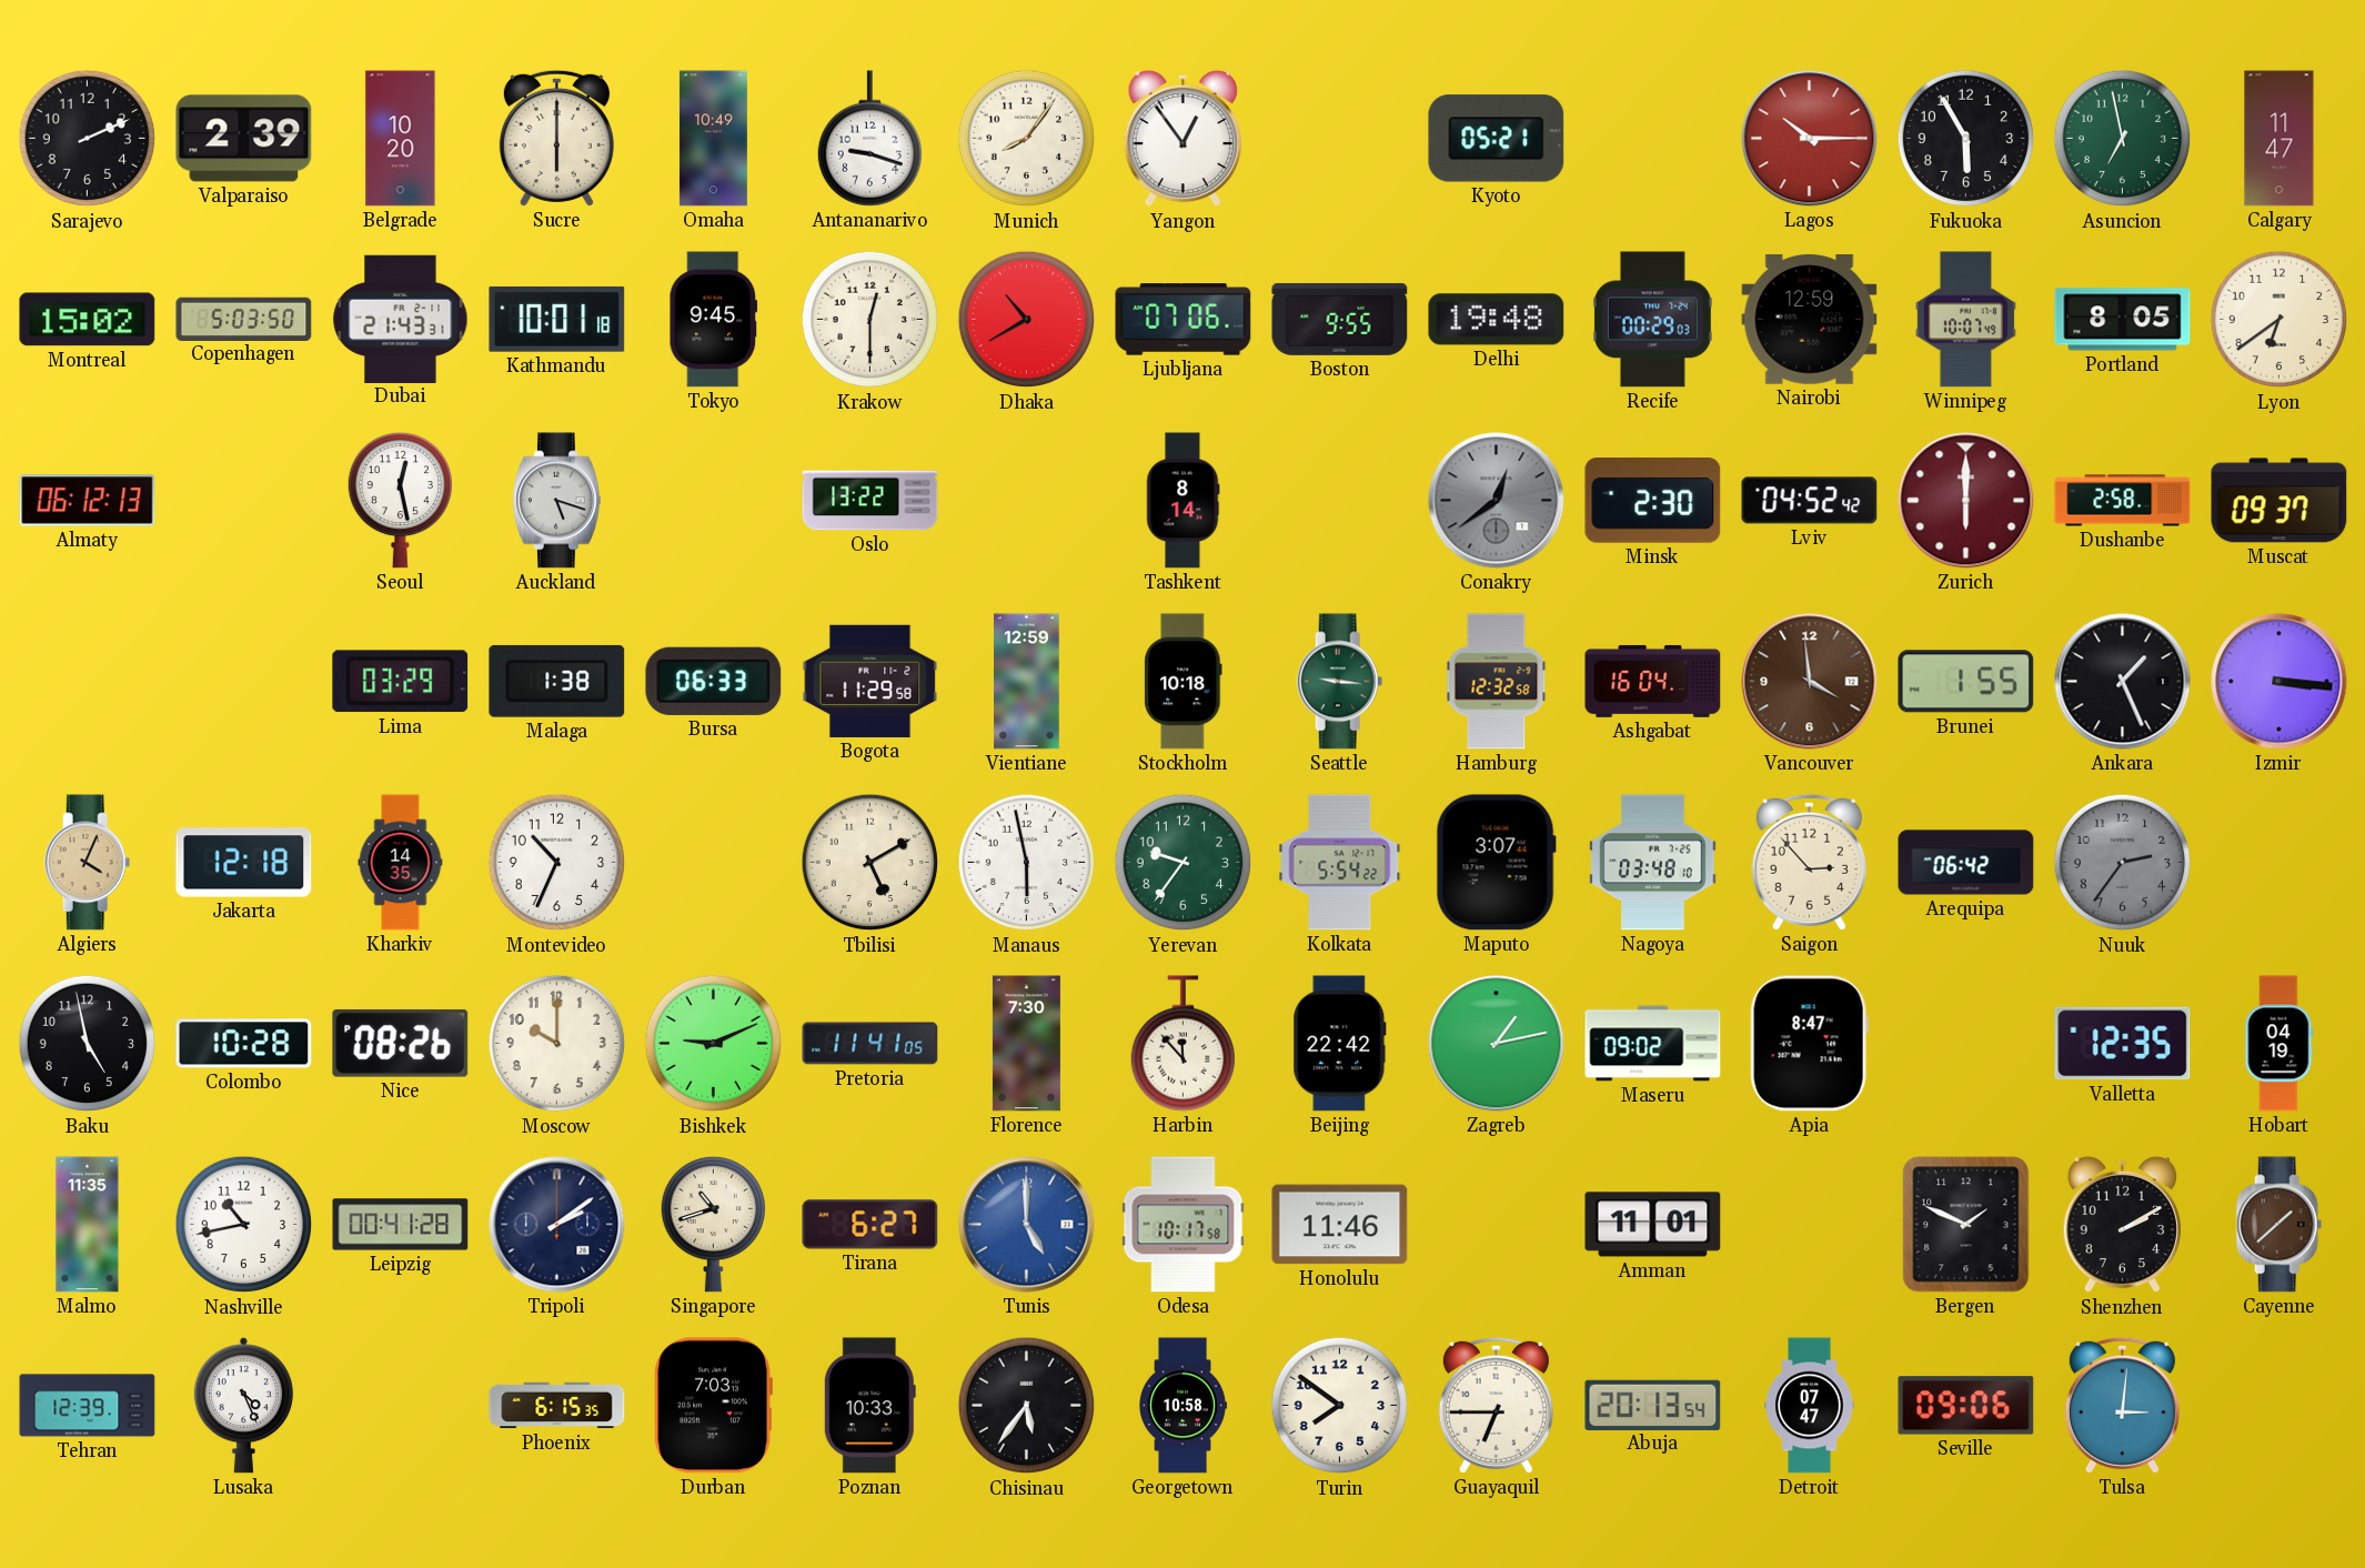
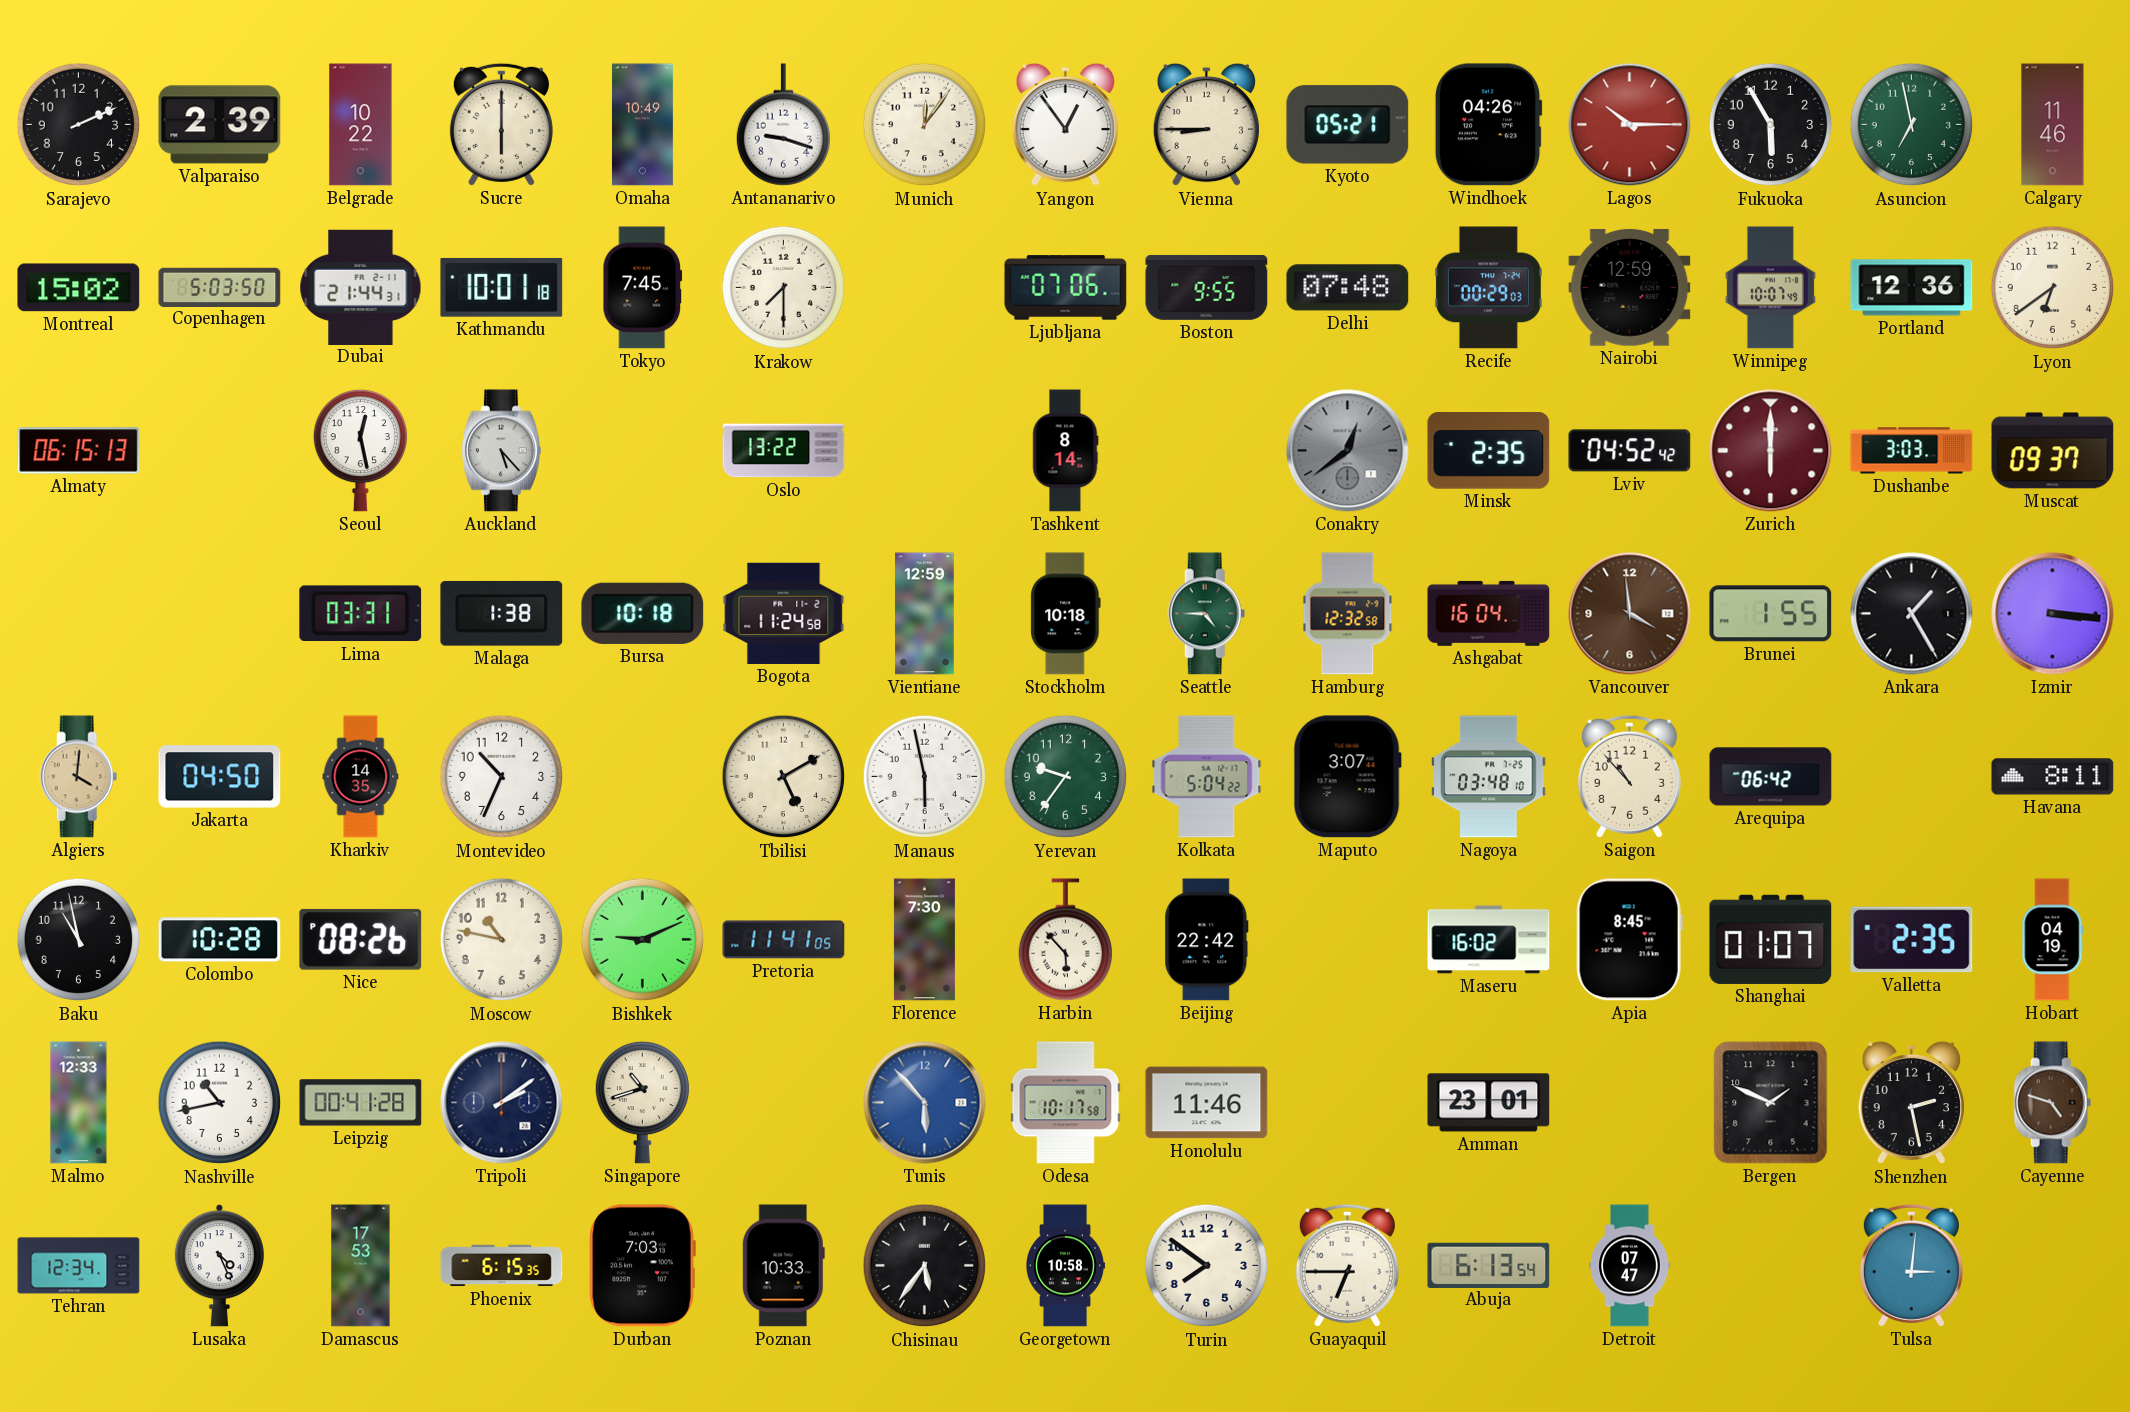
Belgrade: 10:20 -> 10:22 (361, 125)
Munich: 8:06 -> 12:06 (925, 125)
Vienna: none -> 8:45 (1206, 125)
Windhoek: none -> 04:26 (1488, 125)
Calgary: 11:47 -> 11:46 (2053, 125)
Dubai: 21:43 -> 21:44 (361, 287)
Tokyo: 9:45 -> 7:45 (643, 288)
Krakow: 12:30 -> 7:30 (784, 288)
Dhaka: 10:40 -> none (1027, 320)
Delhi: 19:48 -> 07:48 (1348, 288)
Portland: 8:05 -> 12:36 (1912, 288)
Almaty: 06:12 -> 06:15 (79, 451)
Auckland: 5:18 -> 5:23 (502, 451)
Minsk: 2:30 -> 2:35 (1489, 451)
Dushanbe: 2:58 -> 3:03 (1912, 451)
Lima: 03:29 -> 03:31 (361, 614)
Bursa: 06:33 -> 10:18 (643, 613)
Bogota: 11:29 -> 11:24 (784, 613)
Seattle: 9:16 -> 4:45 (1207, 614)
Ankara: 1:26 -> 1:25 (1912, 614)
Algiers: 4:04 -> 4:01 (79, 777)
Jakarta: 12:18 -> 04:50 (220, 777)
Kolkata: 5:54 -> 5:04 (1207, 777)
Saigon: 2:53 -> 10:53 (1629, 776)
Nuuk: 2:36 -> none (2123, 863)
Havana: none -> 8:11 (2053, 777)
Baku: 4:58 -> 10:58 (79, 940)
Moscow: 10:00 -> 10:47 (502, 940)
Harbin: 11:53 -> 5:53 (1065, 940)
Zagreb: 1:13 -> none (1497, 1044)
Maseru: 09:02 -> 16:02 (1489, 940)
Apia: 8:47 -> 8:45 (1629, 940)
Shanghai: none -> 01:07 (1771, 939)
Valletta: 12:35 -> 2:35 (1912, 940)
Malmo: 11:35 -> 12:33 (79, 1103)
Tirana: 6:27 -> none (870, 1225)
Tunis: 5:00 -> 5:53 (925, 1103)
Amman: 11:01 -> 23:01 (1489, 1103)
Shenzhen: 2:10 -> 2:28 (1911, 1103)
Cayenne: 1:38 -> 4:48 (2053, 1103)
Tehran: 12:39 -> 12:34 (79, 1266)
Damascus: none -> 17:53 (361, 1266)
Abuja: 20:13 -> 6:13 (1489, 1265)
Seville: 09:06 -> none (1966, 1406)
